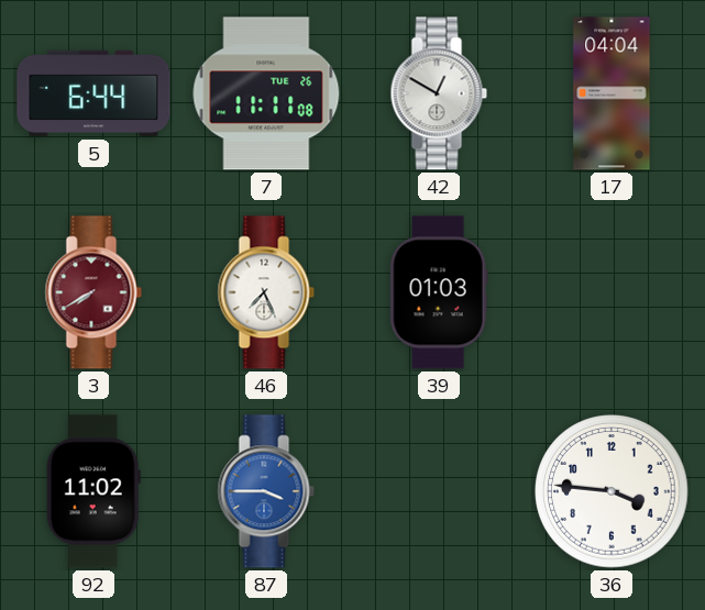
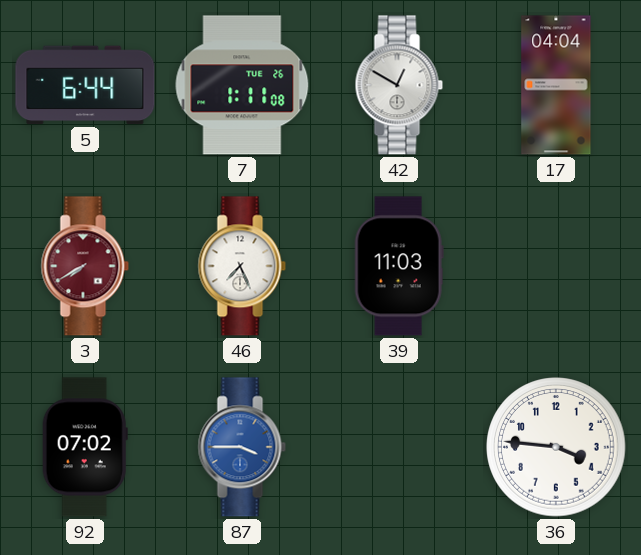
7: 11:11 -> 1:11 (242, 85)
39: 01:03 -> 11:03 (399, 266)
92: 11:02 -> 07:02 (85, 447)
